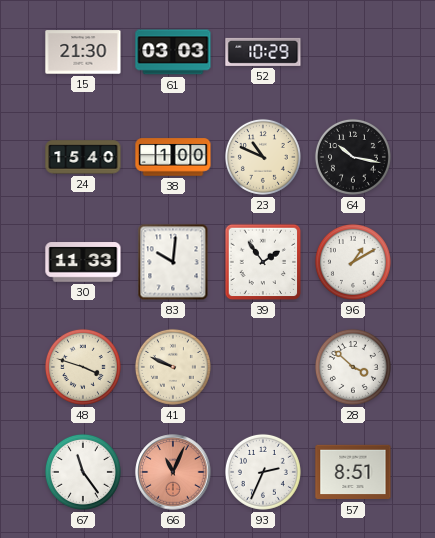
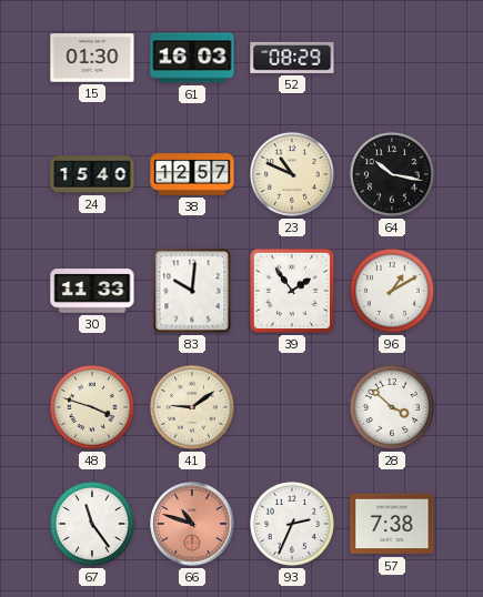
15: 21:30 -> 01:30 (92, 58)
61: 03:03 -> 16:03 (192, 58)
52: 10:29 -> 08:29 (292, 58)
38: 1:00 -> 12:57 (192, 174)
41: 9:49 -> 9:09 (192, 407)
66: 11:04 -> 10:48 (192, 524)
57: 8:51 -> 7:38 (392, 524)
